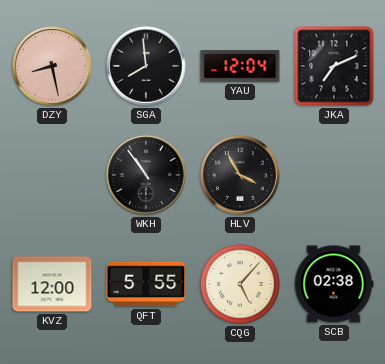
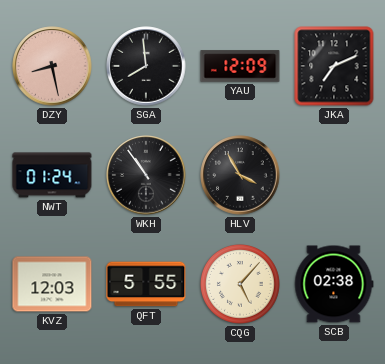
YAU: 12:04 -> 12:09 (240, 66)
NWT: none -> 01:24 (52, 175)
KVZ: 12:00 -> 12:03 (52, 284)
